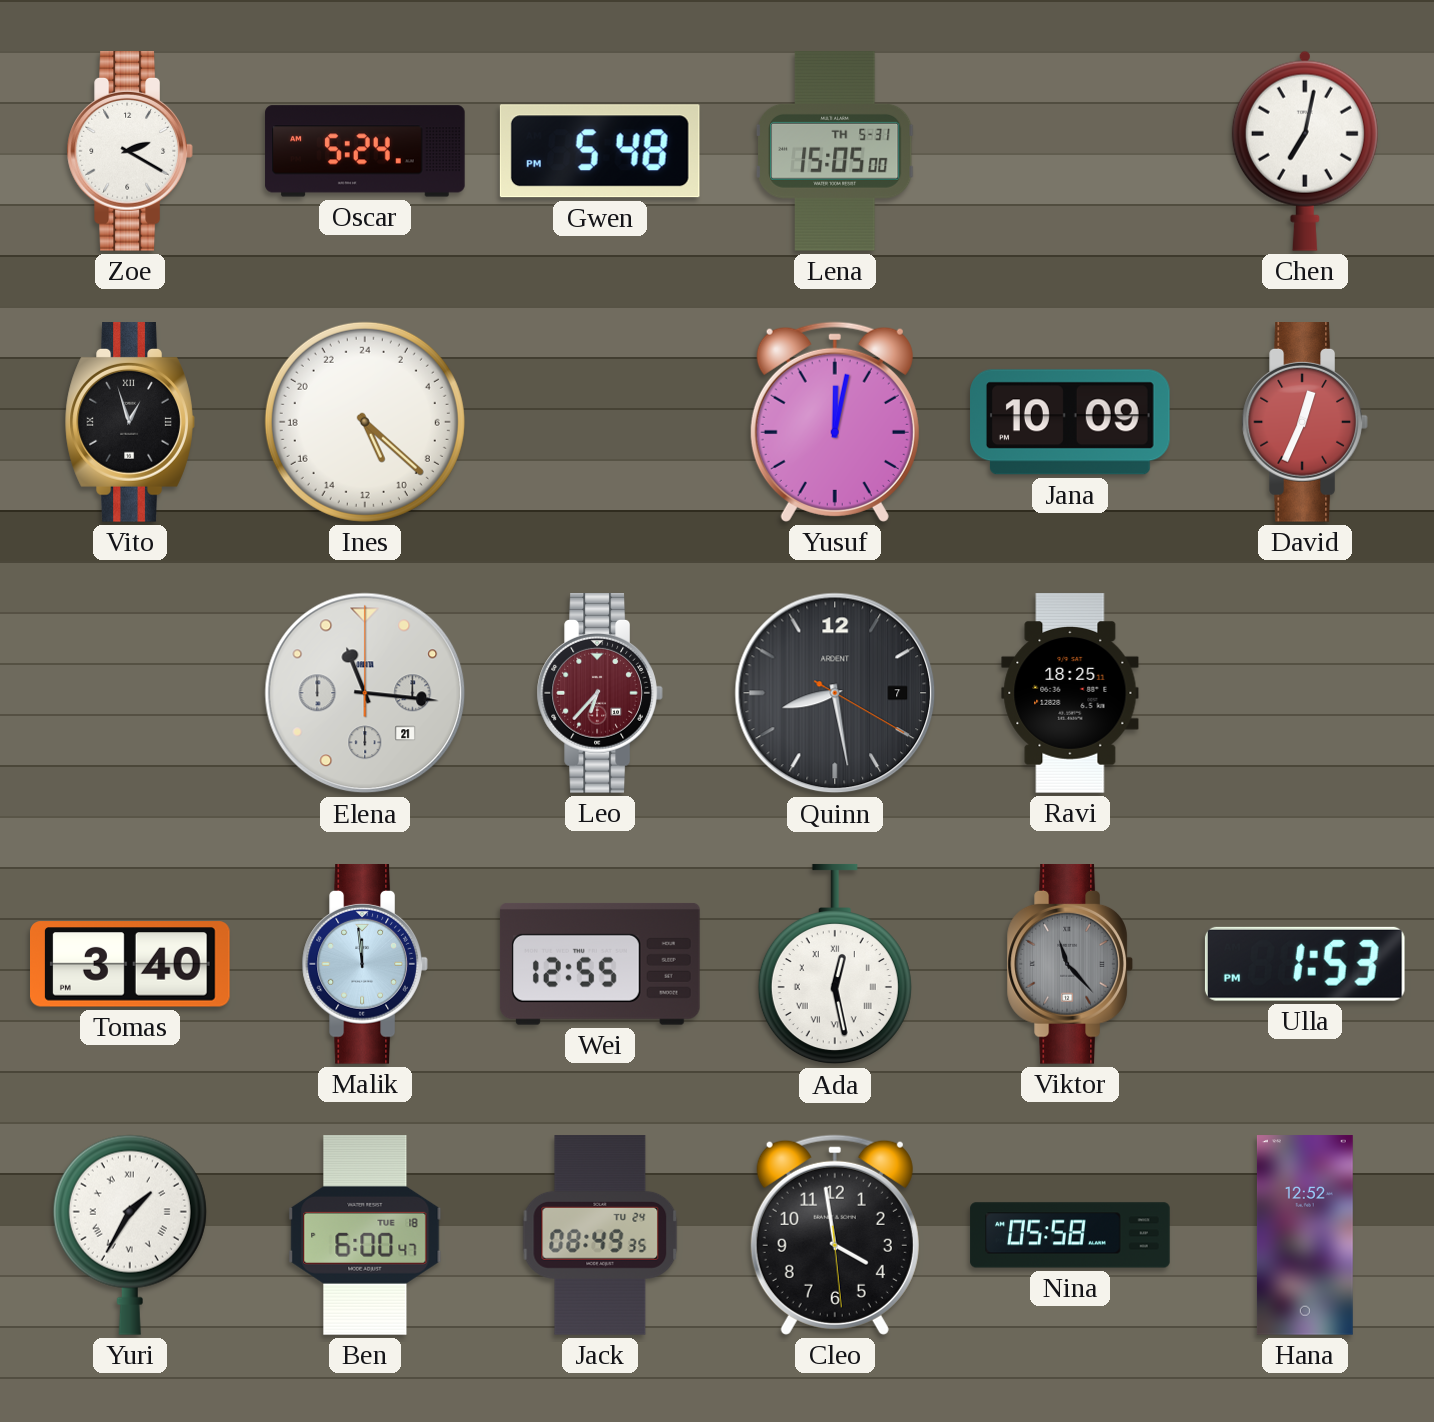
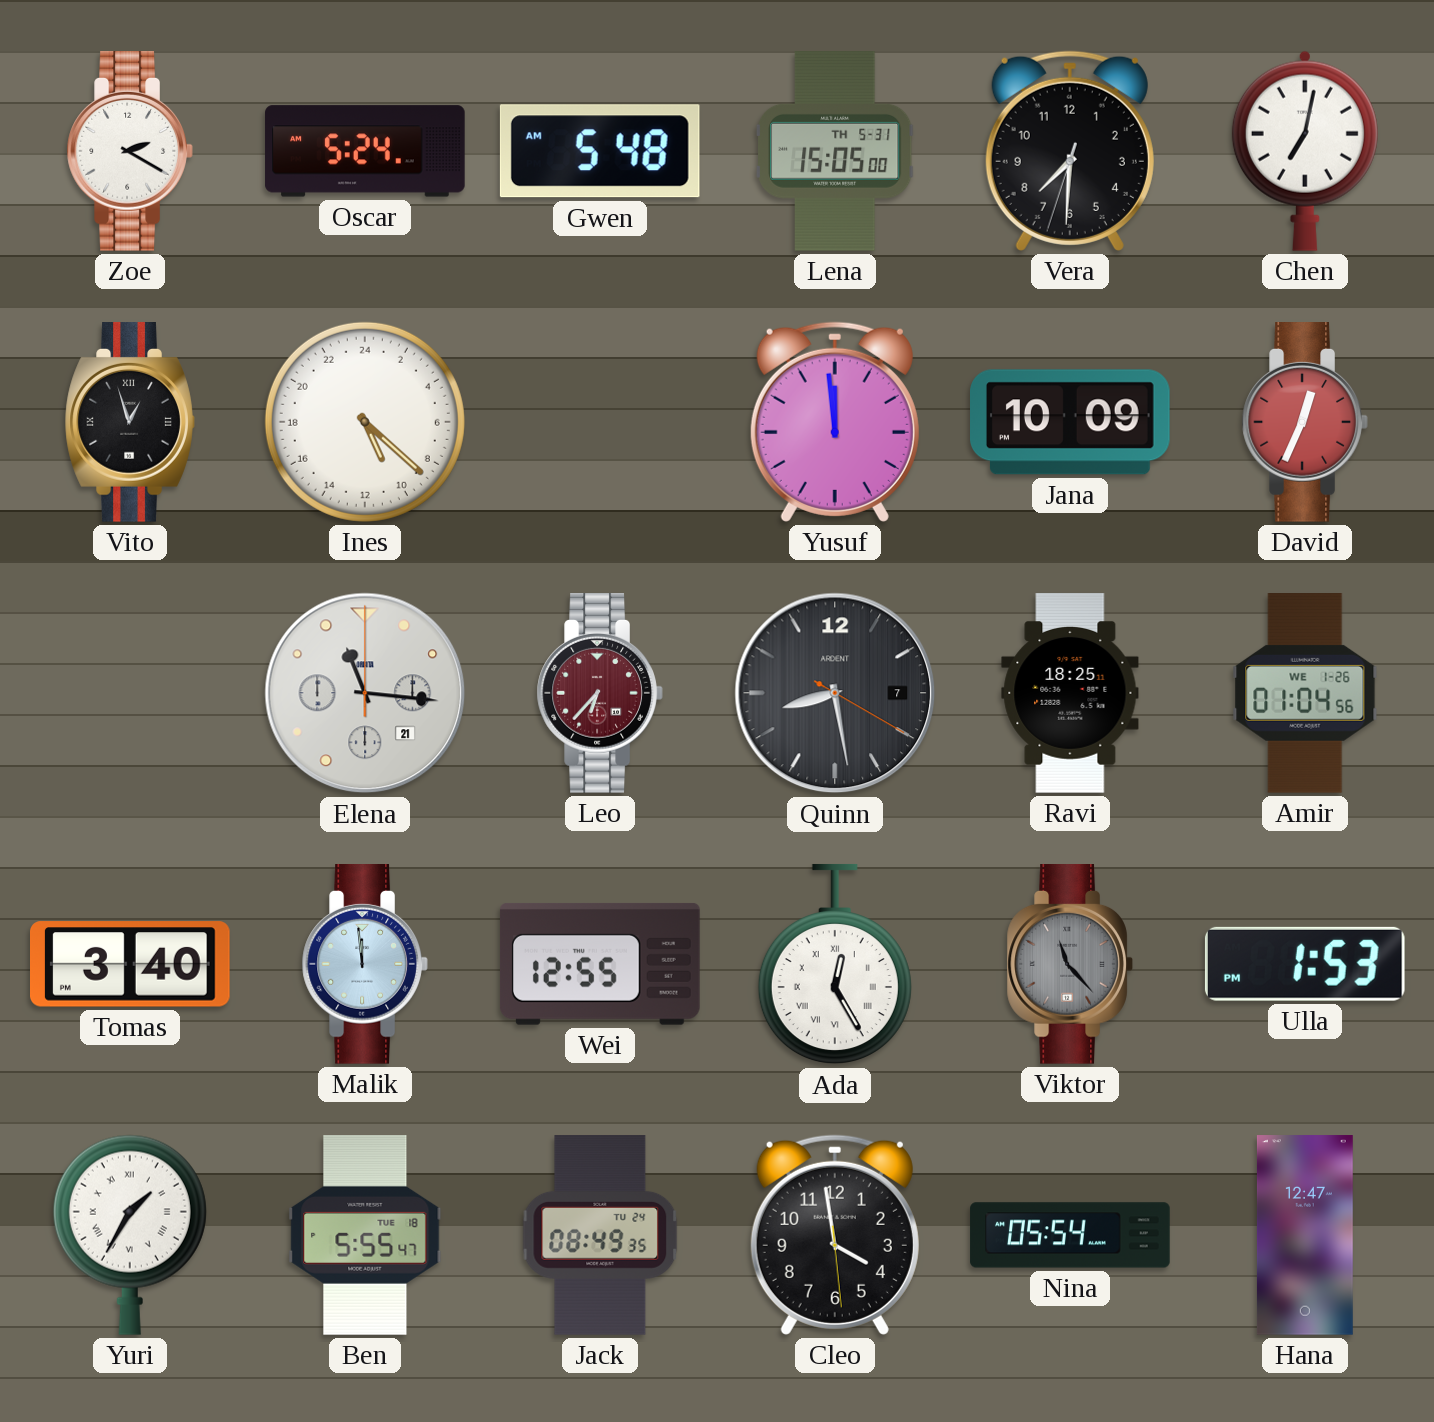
Gwen: 5:48 PM -> 5:48 AM (600, 151)
Vera: none -> 7:30 (1070, 151)
Yusuf: 12:02 -> 11:59 (835, 422)
Amir: none -> 01:04 (1305, 694)
Ada: 12:28 -> 12:25 (835, 964)
Ben: 6:00 -> 5:55 (365, 1236)
Nina: 05:58 -> 05:54 (1070, 1235)
Hana: 12:52 -> 12:47 (1305, 1235)
